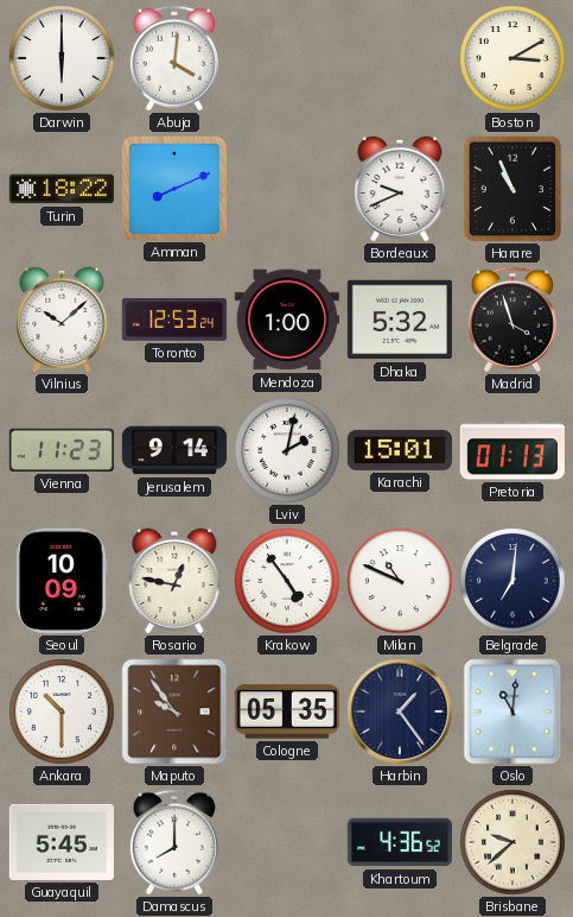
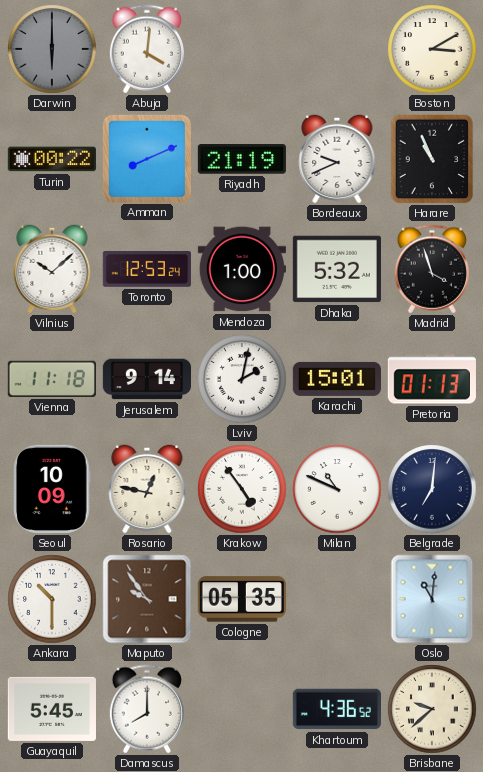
Darwin dial: white -> grey (52, 49)
Turin: 18:22 -> 00:22 (52, 159)
Riyadh: none -> 21:19 (242, 159)
Vienna: 11:23 -> 11:18 (52, 379)
Harbin: 1:24 -> none (400, 712)
